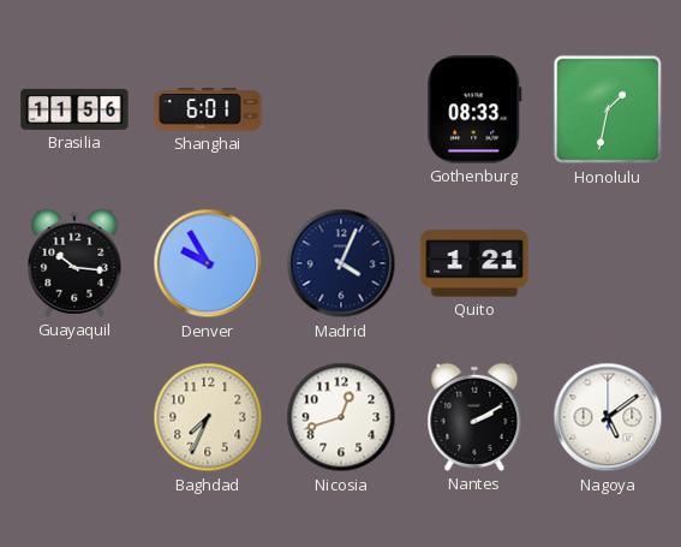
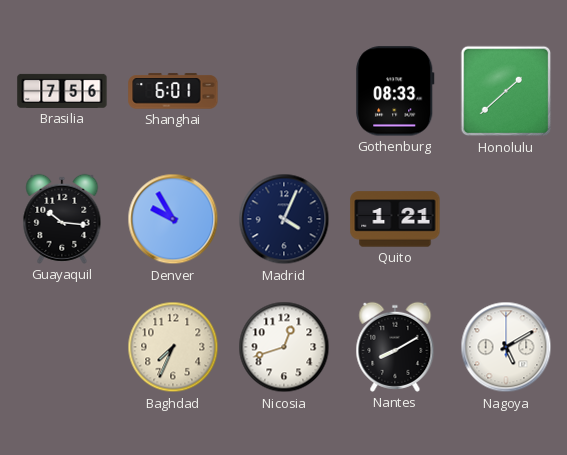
Brasilia: 11:56 -> 7:56 (62, 91)
Honolulu: 1:32 -> 1:38 (506, 91)
Nantes: 2:10 -> 8:10 (395, 347)
Nagoya: 5:09 -> 5:10 (506, 347)
